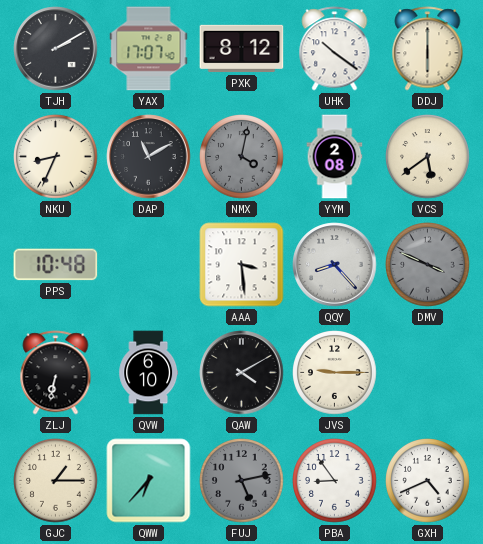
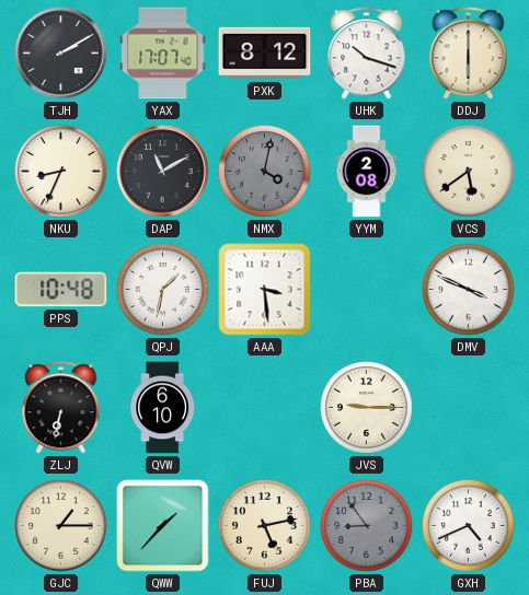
UHK: 10:21 -> 10:18 (367, 54)
QPJ: none -> 1:32 (163, 290)
QQY: 8:23 -> none (335, 265)
DMV dial: grey -> white (469, 290)
QAW: 4:10 -> none (242, 373)
QWW: 6:37 -> 1:37 (163, 526)
FUJ dial: grey -> cream (265, 526)
PBA dial: white -> grey (367, 526)
